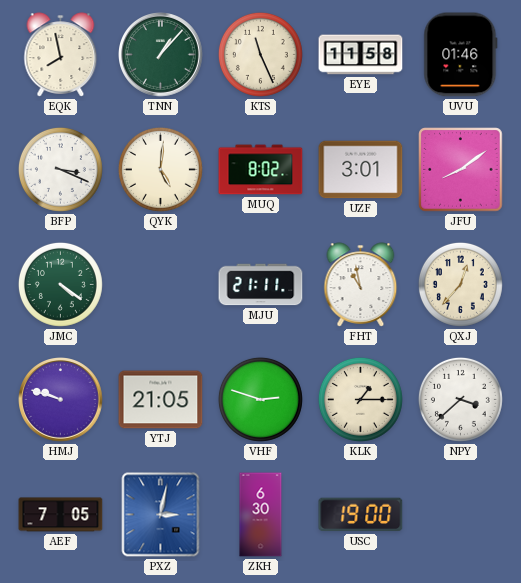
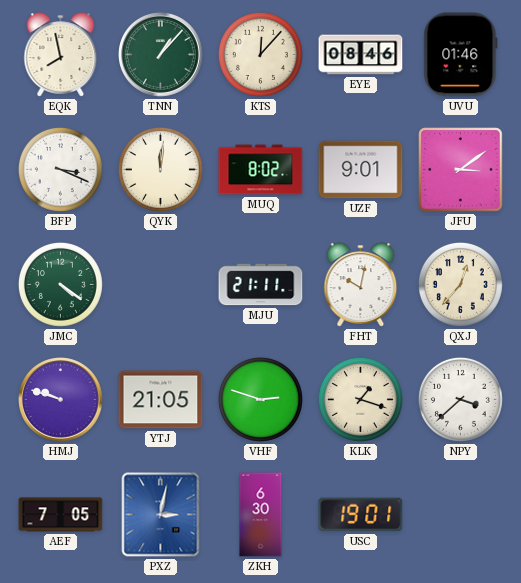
KTS: 11:26 -> 12:07 (260, 54)
EYE: 11:58 -> 08:46 (361, 55)
QYK: 5:01 -> 12:01 (160, 169)
UZF: 3:01 -> 9:01 (361, 170)
JFU: 8:09 -> 3:09 (461, 170)
FHT: 10:58 -> 10:02 (361, 285)
KLK: 1:15 -> 1:18 (360, 399)
USC: 19:00 -> 19:01 (361, 515)
